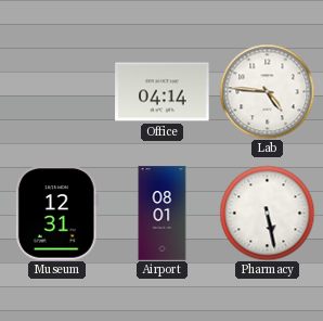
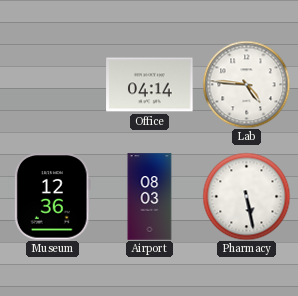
Museum: 12:31 -> 12:36 (52, 197)
Airport: 08:01 -> 08:03 (150, 197)
